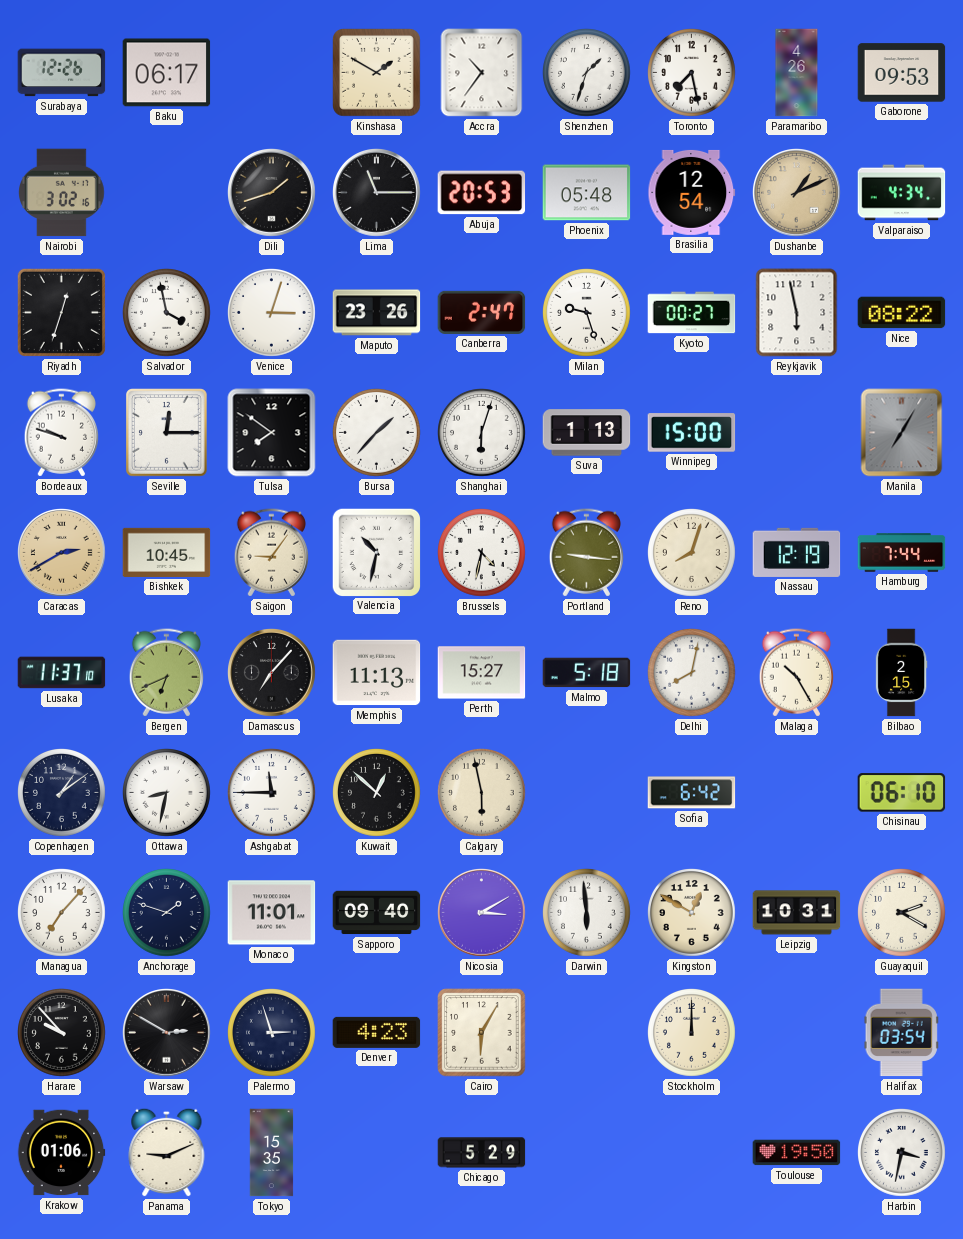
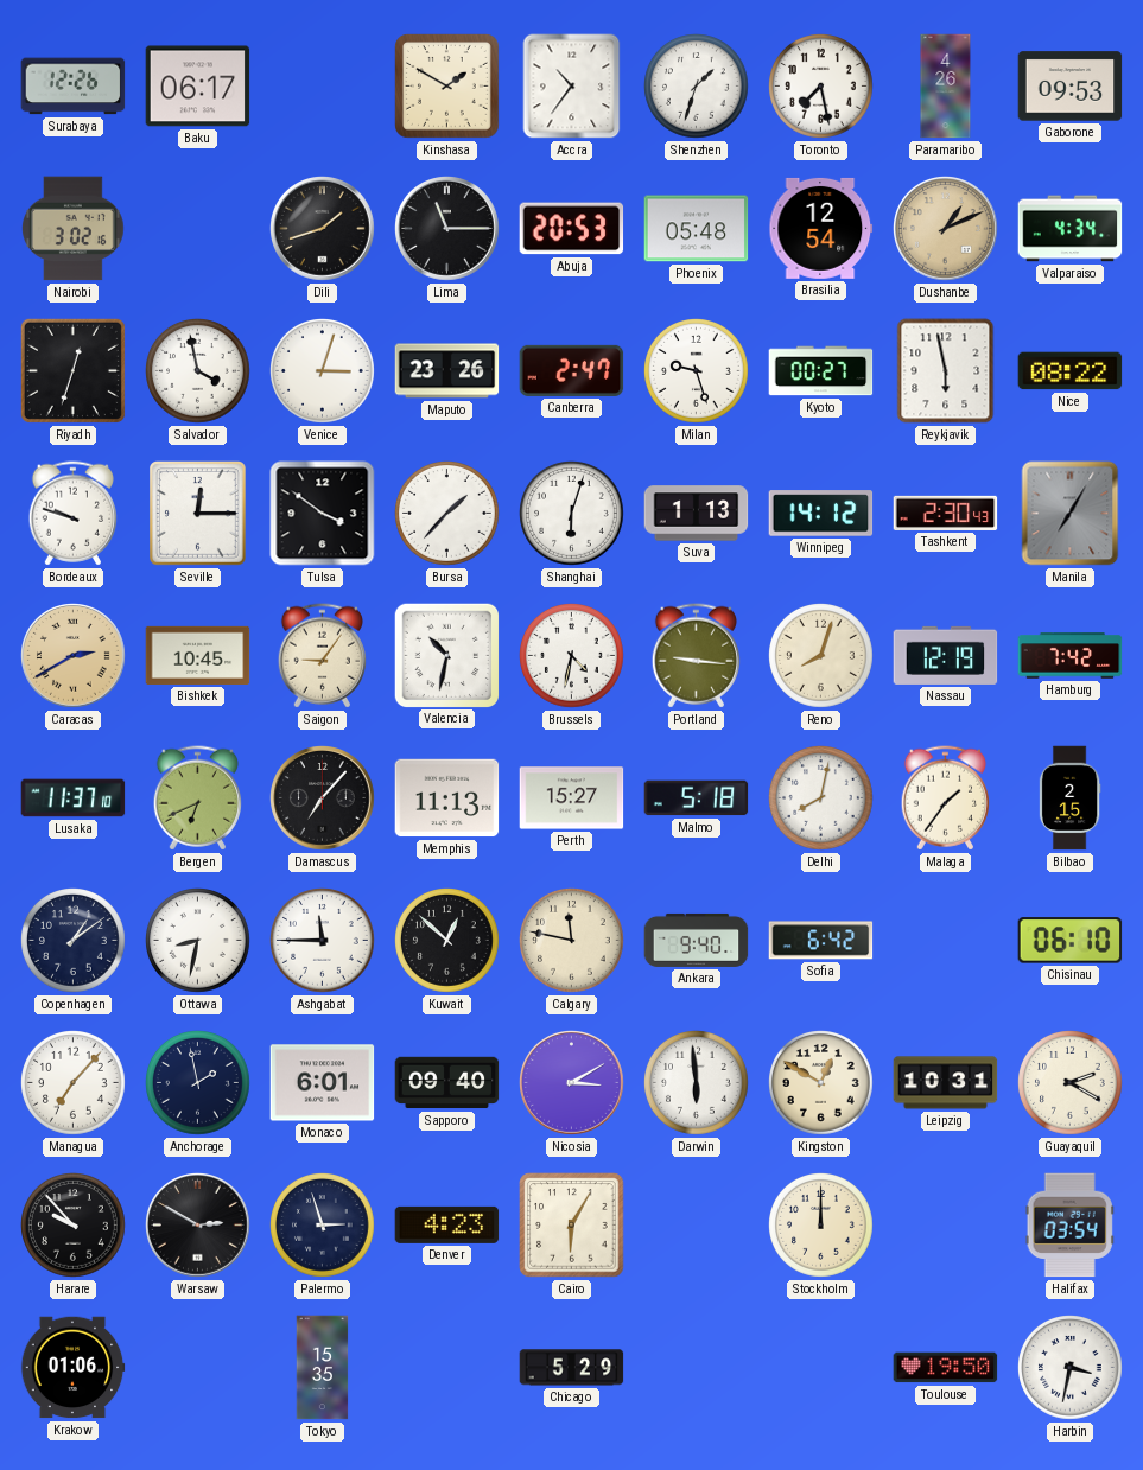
Tulsa: 7:51 -> 3:51 (323, 514)
Winnipeg: 15:00 -> 14:12 (821, 514)
Tashkent: none -> 2:30 (946, 513)
Hamburg: 7:44 -> 7:42 (1071, 656)
Malaga: 10:25 -> 1:36 (945, 798)
Calgary: 5:58 -> 11:47 (572, 941)
Ankara: none -> 9:40 (697, 940)
Anchorage: 1:48 -> 1:58 (198, 1083)
Monaco: 11:01 -> 6:01 (323, 1083)
Panama: 9:11 -> none (167, 1152)
